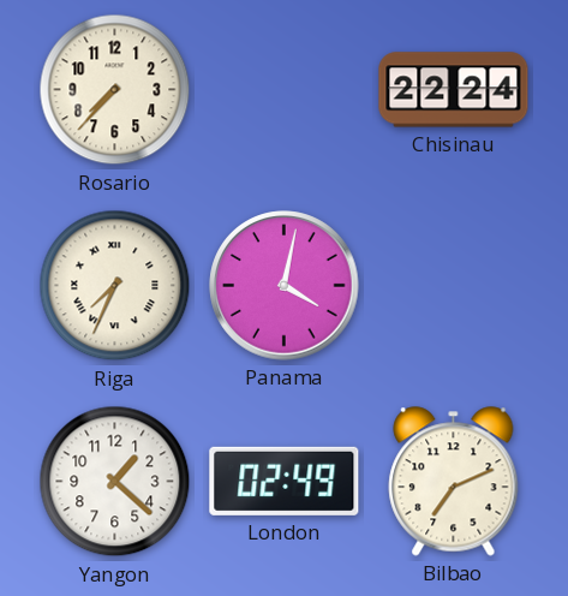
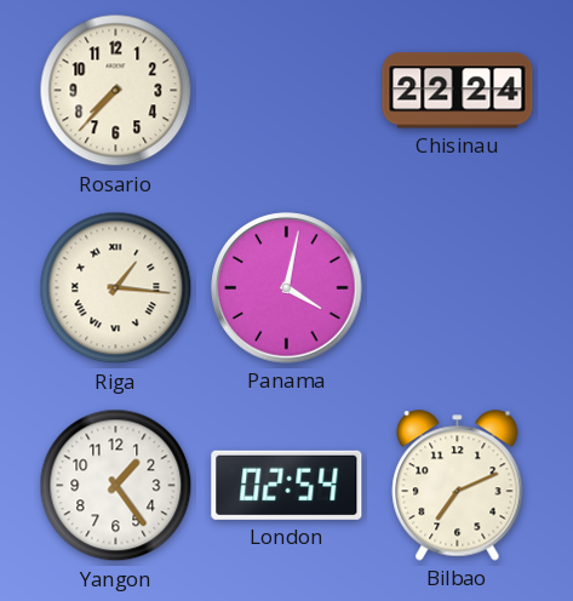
Riga: 7:34 -> 1:16 (116, 288)
Yangon: 1:22 -> 1:24 (116, 486)
London: 02:49 -> 02:54 (287, 485)
